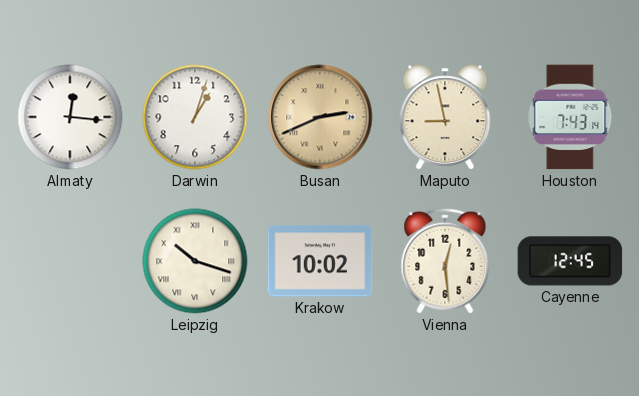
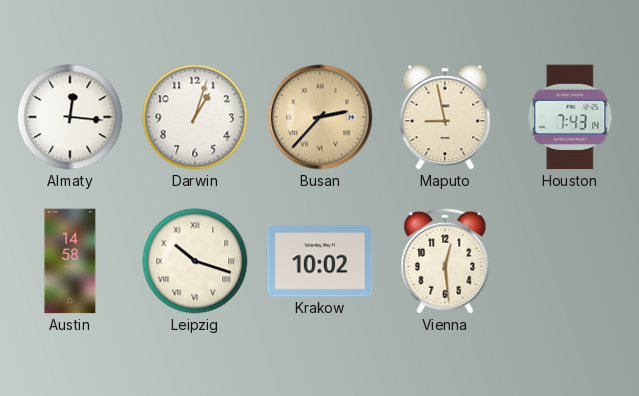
Busan: 2:41 -> 2:37 (320, 117)
Austin: none -> 14:58 (70, 261)
Cayenne: 12:45 -> none (570, 261)
